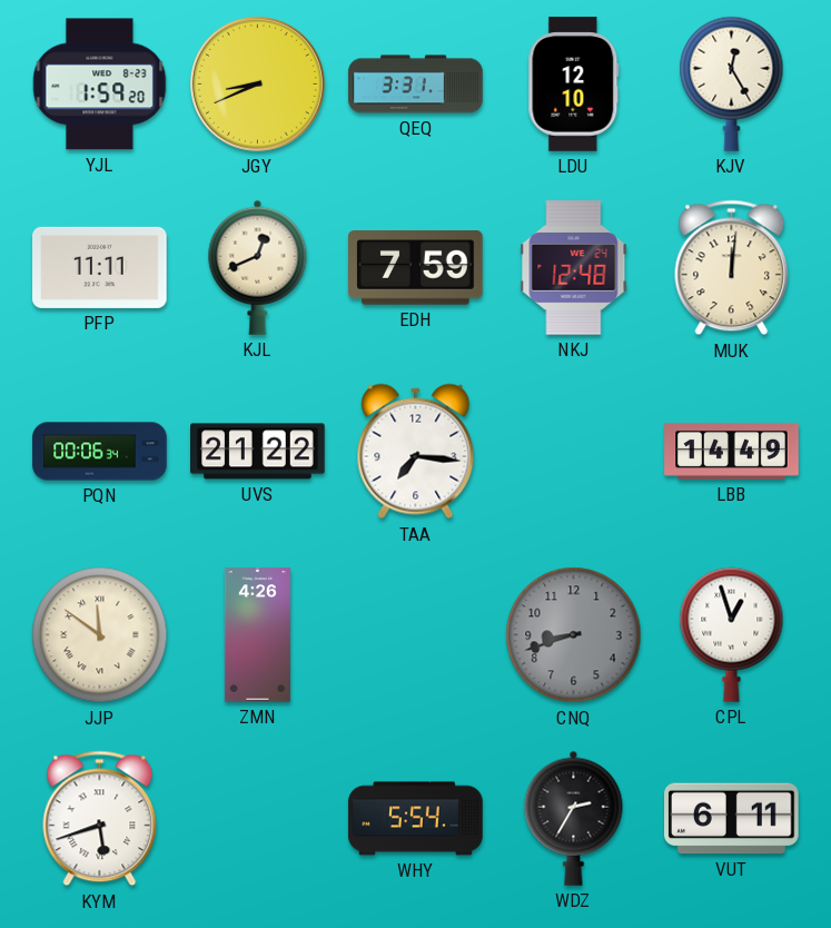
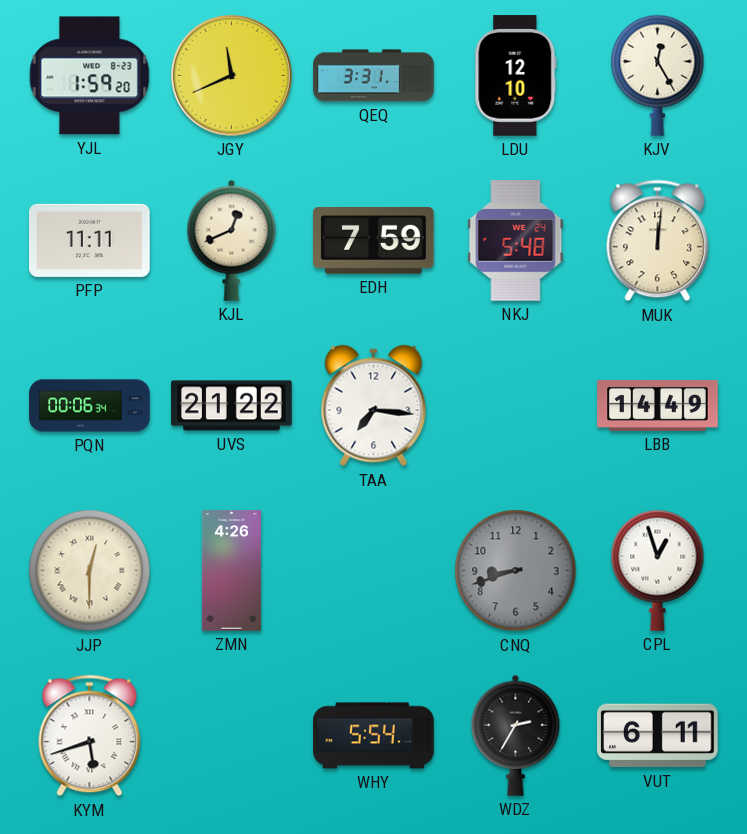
JGY: 8:41 -> 11:41 (231, 75)
NKJ: 12:48 -> 5:48 (516, 241)
JJP: 11:51 -> 12:30 (90, 571)
